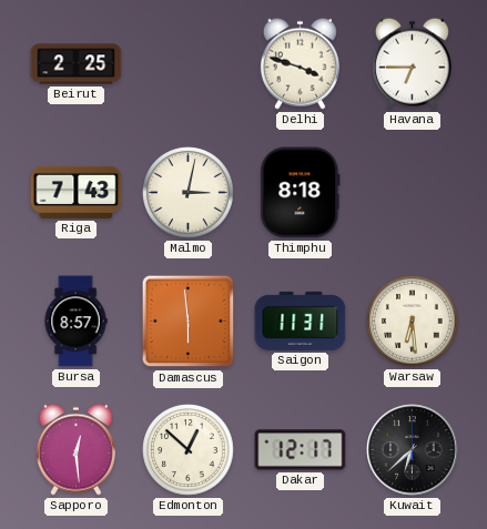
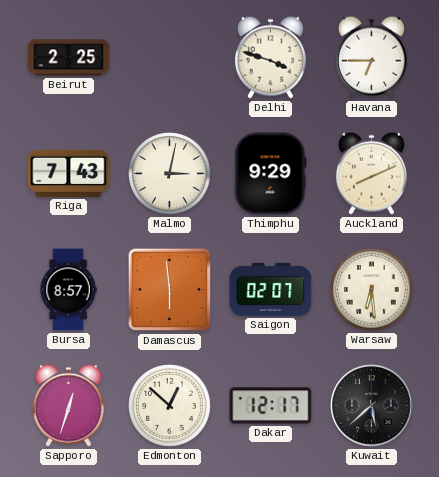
Thimphu: 8:18 -> 9:29 (271, 174)
Auckland: none -> 8:11 (371, 173)
Saigon: 11:31 -> 02:07 (271, 289)
Sapporo: 12:29 -> 12:33 (68, 405)
Kuwait: 6:38 -> 5:38 (372, 406)
